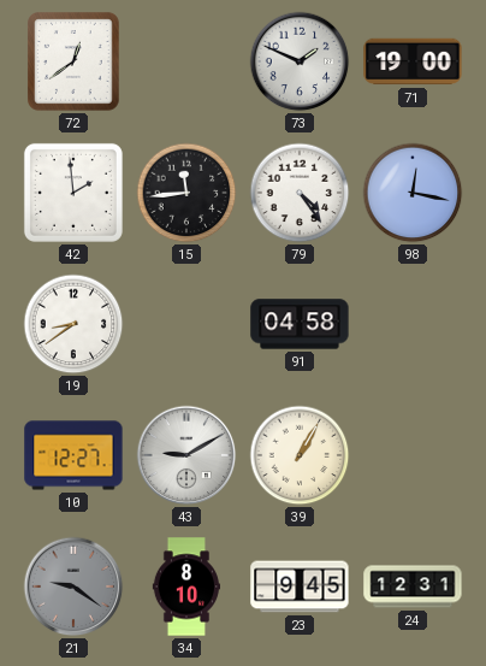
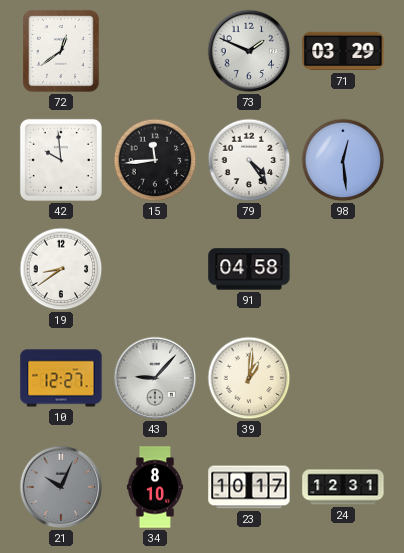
71: 19:00 -> 03:29 (343, 51)
42: 1:59 -> 9:59 (61, 160)
98: 12:17 -> 12:29 (343, 160)
43: 9:10 -> 9:07 (155, 378)
39: 1:05 -> 1:01 (249, 378)
21: 9:21 -> 10:04 (61, 487)
23: 9:45 -> 10:17 (249, 487)
